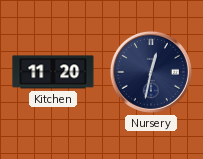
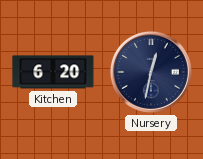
Kitchen: 11:20 -> 6:20 (53, 72)
